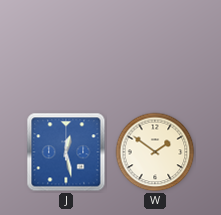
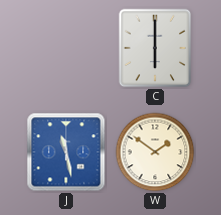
C: none -> 6:00 (155, 48)
J: 12:28 -> 11:28 (66, 152)
